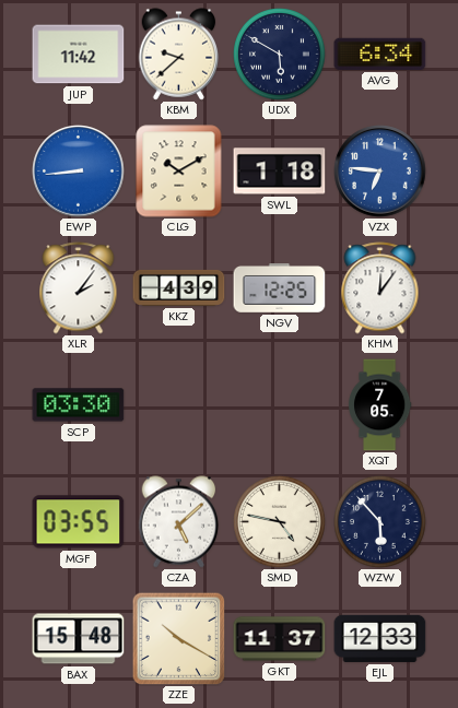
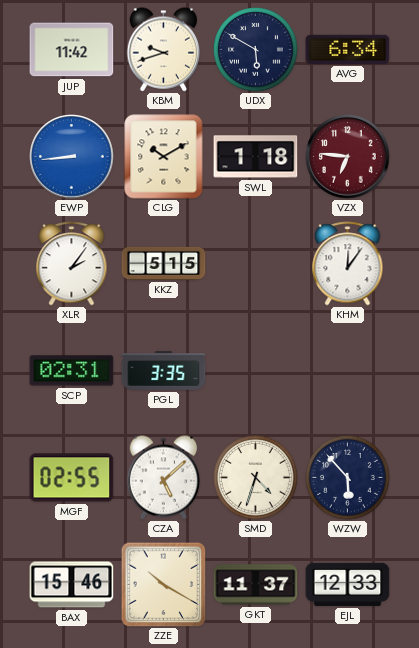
KBM: 9:38 -> 9:42 (164, 50)
VZX dial: blue -> burgundy (348, 157)
KKZ: 4:39 -> 5:15 (164, 263)
NGV: 12:25 -> none (280, 288)
SCP: 03:30 -> 02:31 (72, 371)
PGL: none -> 3:35 (164, 371)
XQT: 7:05 -> none (379, 405)
MGF: 03:55 -> 02:55 (72, 478)
SMD: 4:47 -> 4:33 (256, 478)
BAX: 15:48 -> 15:46 (72, 585)
